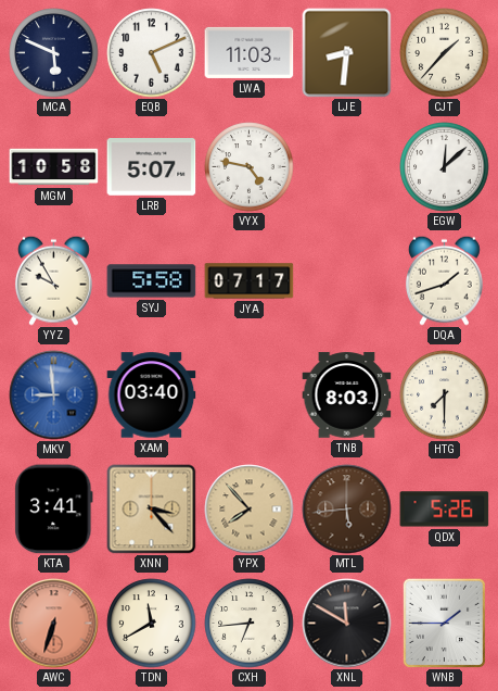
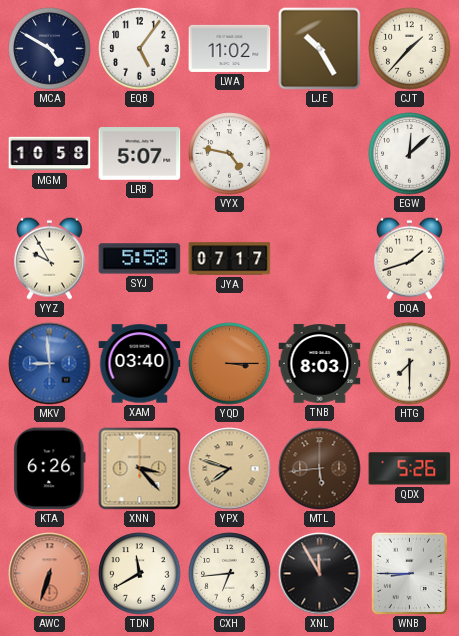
MCA: 5:49 -> 4:50 (50, 49)
EQB: 5:11 -> 5:06 (140, 49)
LWA: 11:03 -> 11:02 (230, 48)
LJE: 8:31 -> 10:25 (320, 49)
YQD: none -> 3:15 (230, 364)
KTA: 3:41 -> 6:26 (50, 469)
YPX: 7:53 -> 7:48 (230, 469)
XNL: 11:50 -> 11:55 (320, 574)
WNB: 1:45 -> 8:45 (410, 573)
